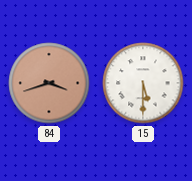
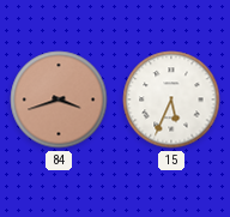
15: 5:30 -> 5:34 (171, 100)
